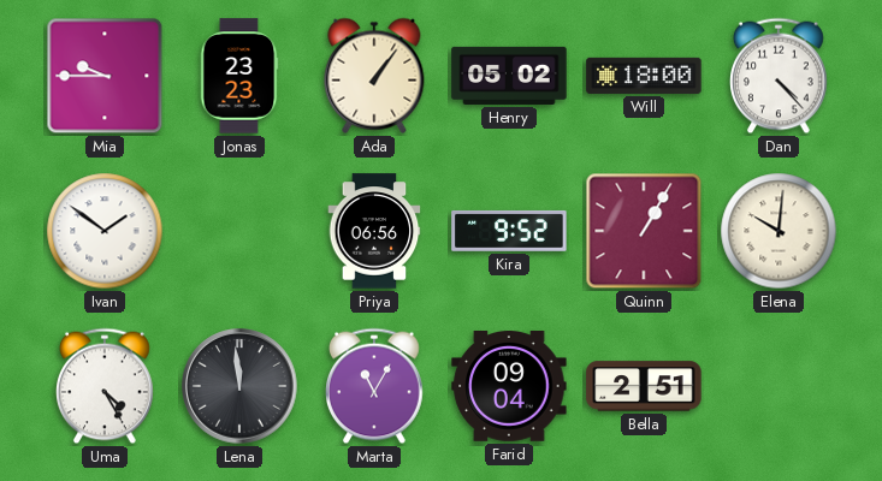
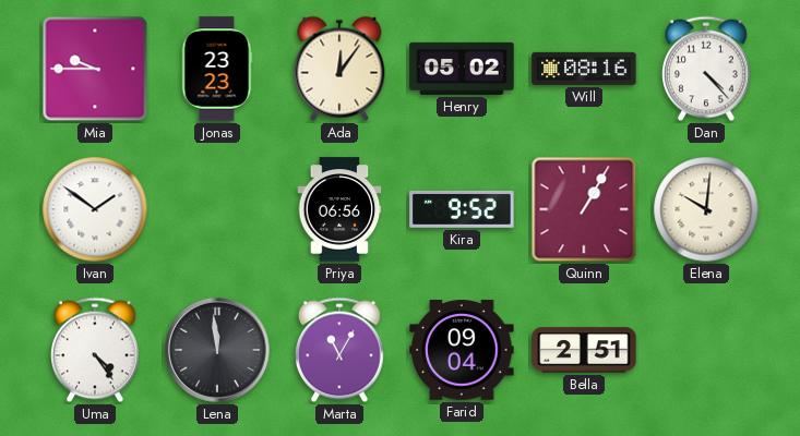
Ada: 1:06 -> 12:06 (339, 69)
Will: 18:00 -> 08:16 (584, 69)
Uma: 4:25 -> 4:24 (96, 350)
